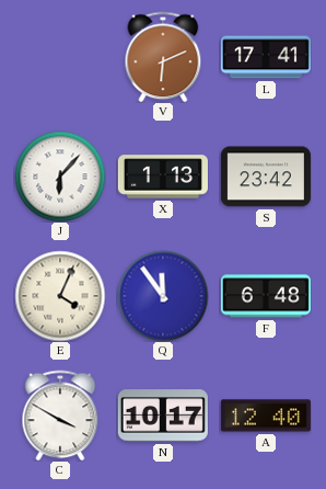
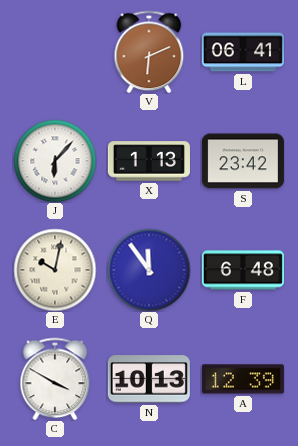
L: 17:41 -> 06:41 (243, 52)
E: 4:04 -> 10:02 (55, 270)
N: 10:17 -> 10:13 (149, 379)
A: 12:40 -> 12:39 (243, 379)
